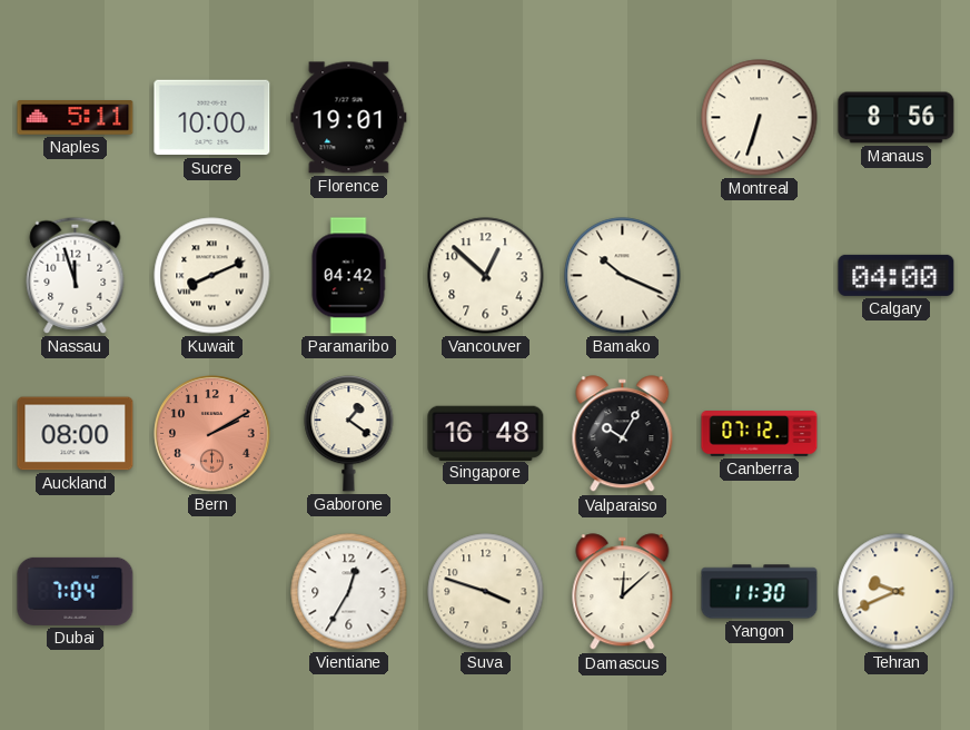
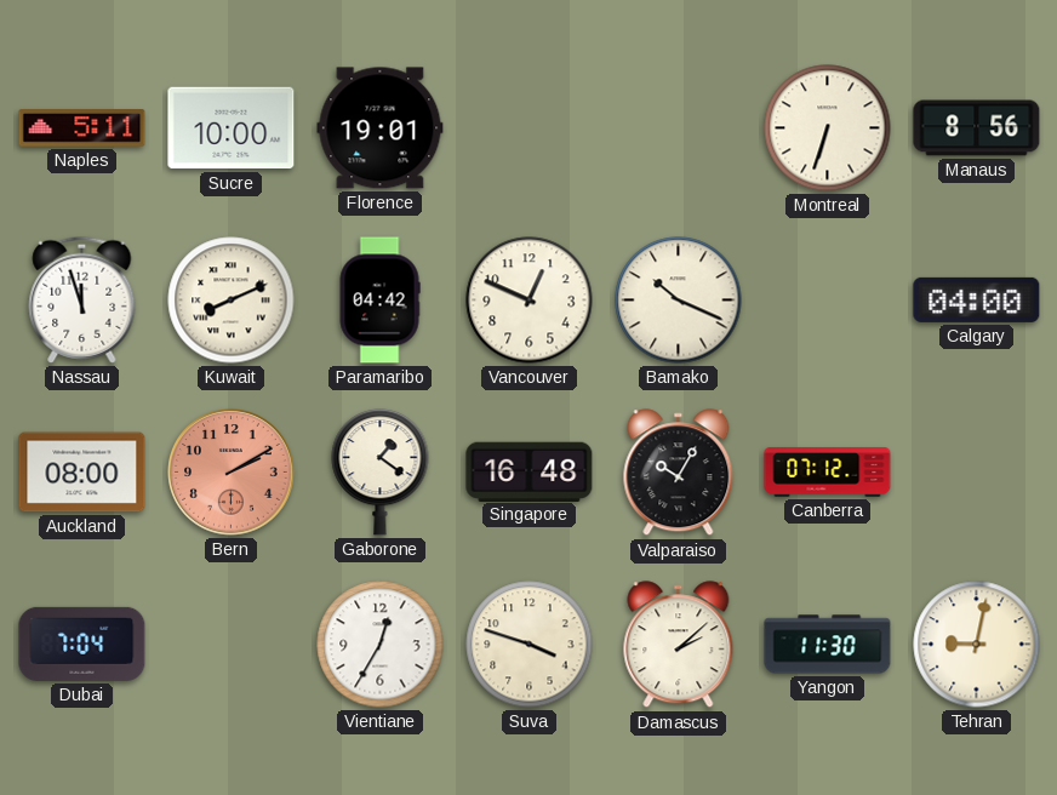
Vancouver: 12:52 -> 12:49 (530, 301)
Damascus: 12:08 -> 2:08 (679, 645)
Tehran: 9:41 -> 9:02 (977, 645)
